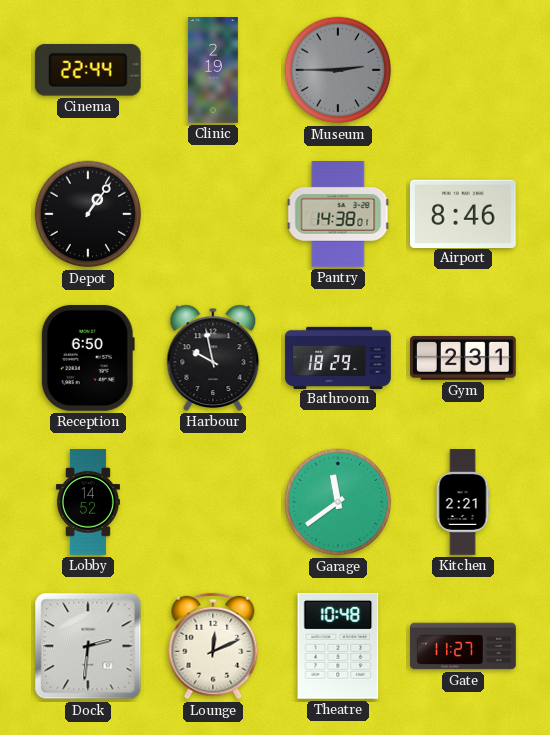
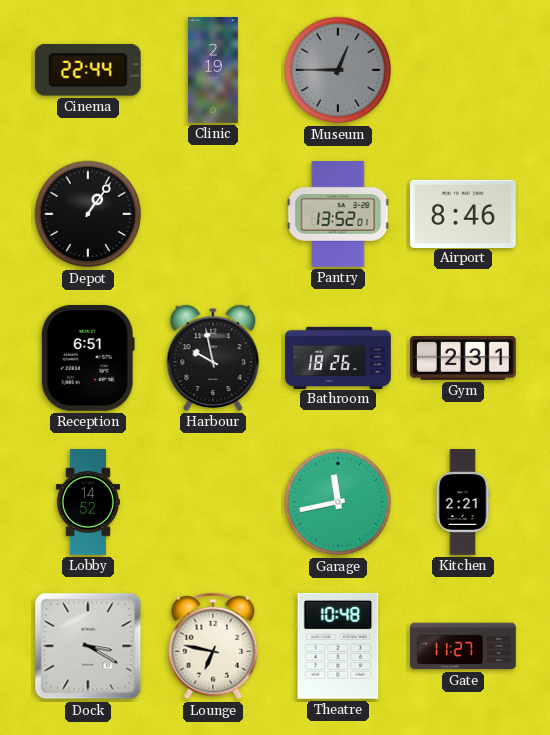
Museum: 2:45 -> 12:45 (338, 70)
Pantry: 14:38 -> 13:52 (338, 215)
Reception: 6:50 -> 6:51 (88, 358)
Bathroom: 18:29 -> 18:26 (338, 357)
Garage: 11:39 -> 11:43 (338, 502)
Dock: 2:31 -> 3:20 (88, 646)
Lounge: 12:11 -> 6:47 (213, 646)
